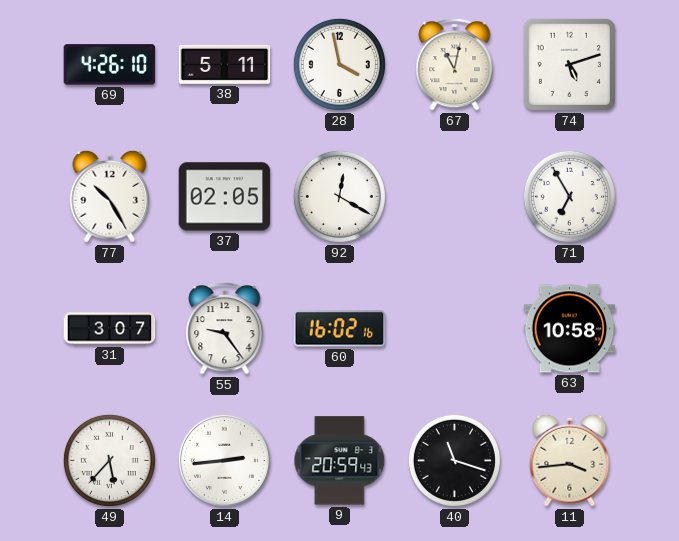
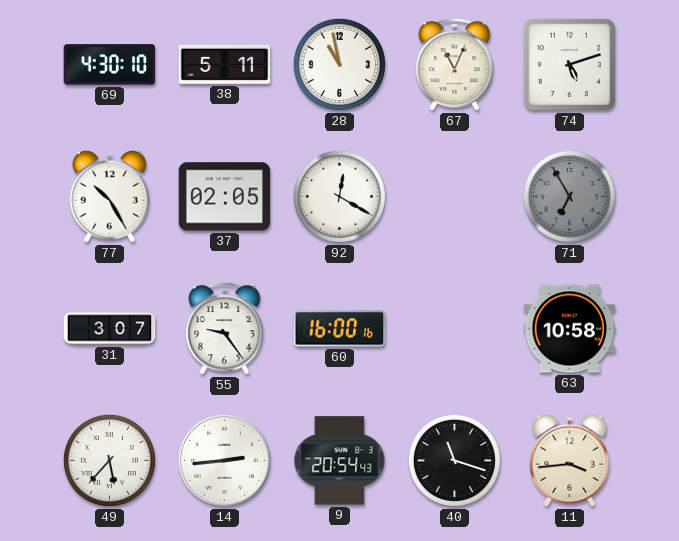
69: 4:26 -> 4:30 (110, 65)
28: 3:58 -> 10:58 (339, 64)
67: 11:02 -> 11:04 (455, 64)
71 dial: white -> grey (569, 196)
60: 16:02 -> 16:00 (340, 329)
9: 20:59 -> 20:54 (340, 461)
